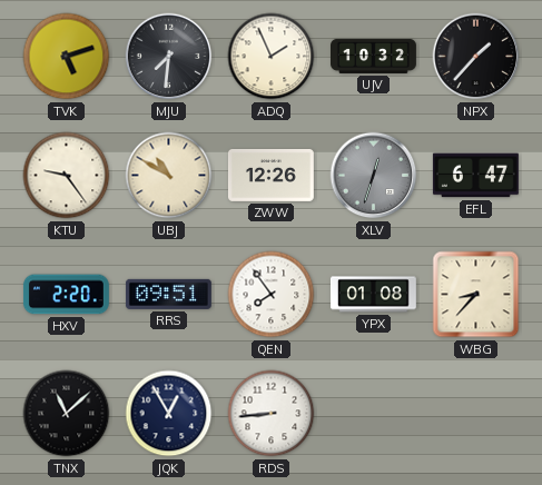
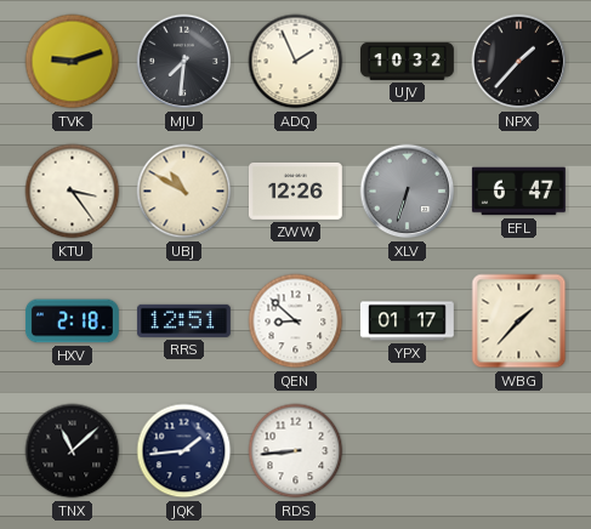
TVK: 5:12 -> 9:12 (73, 62)
KTU: 9:24 -> 3:24 (73, 192)
XLV: 12:33 -> 6:33 (408, 192)
HXV: 2:20 -> 2:18 (72, 322)
RRS: 09:51 -> 12:51 (183, 320)
QEN: 7:54 -> 8:52 (296, 322)
YPX: 01:08 -> 01:17 (407, 322)
WBG: 8:37 -> 1:37 (519, 322)
JQK: 12:55 -> 1:44 (184, 451)
